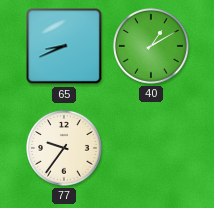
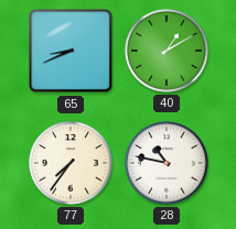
77: 9:36 -> 7:36 (71, 163)
28: none -> 10:47 (167, 163)
